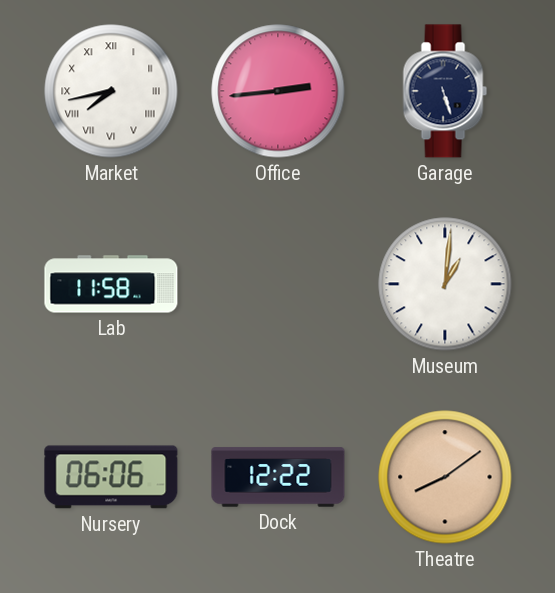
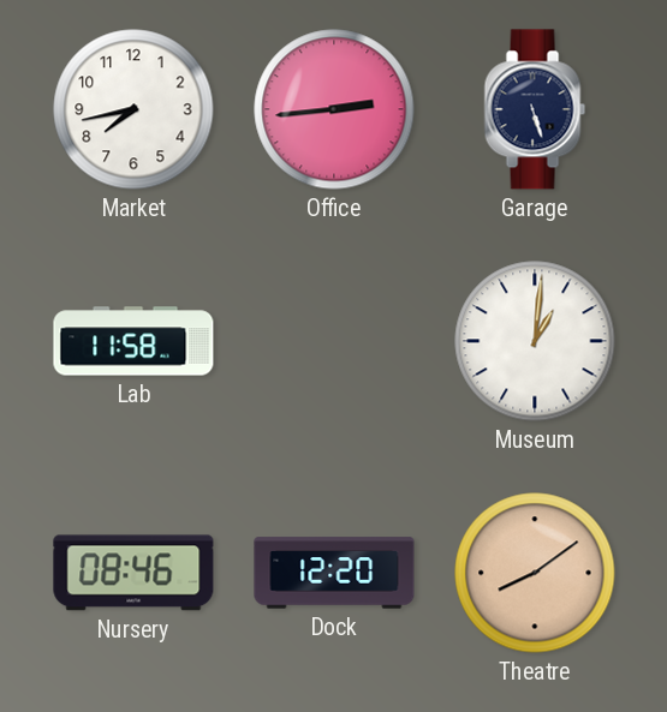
Market numerals: Roman -> Arabic (133, 109)
Nursery: 06:06 -> 08:46 (133, 573)
Dock: 12:22 -> 12:20 (334, 573)
